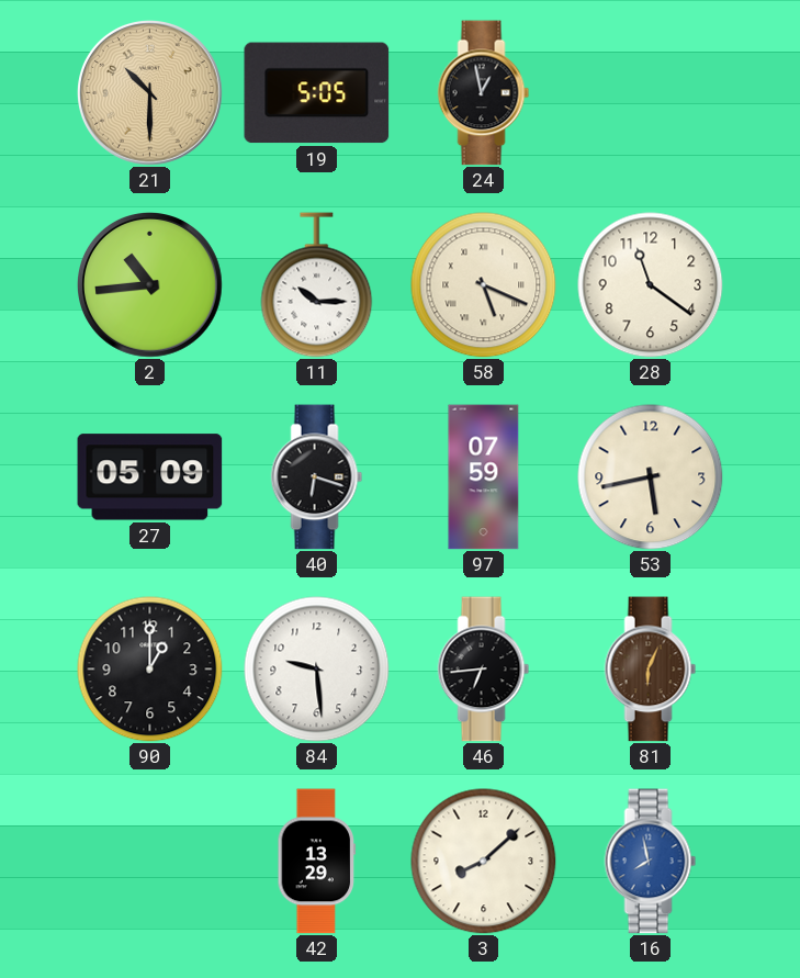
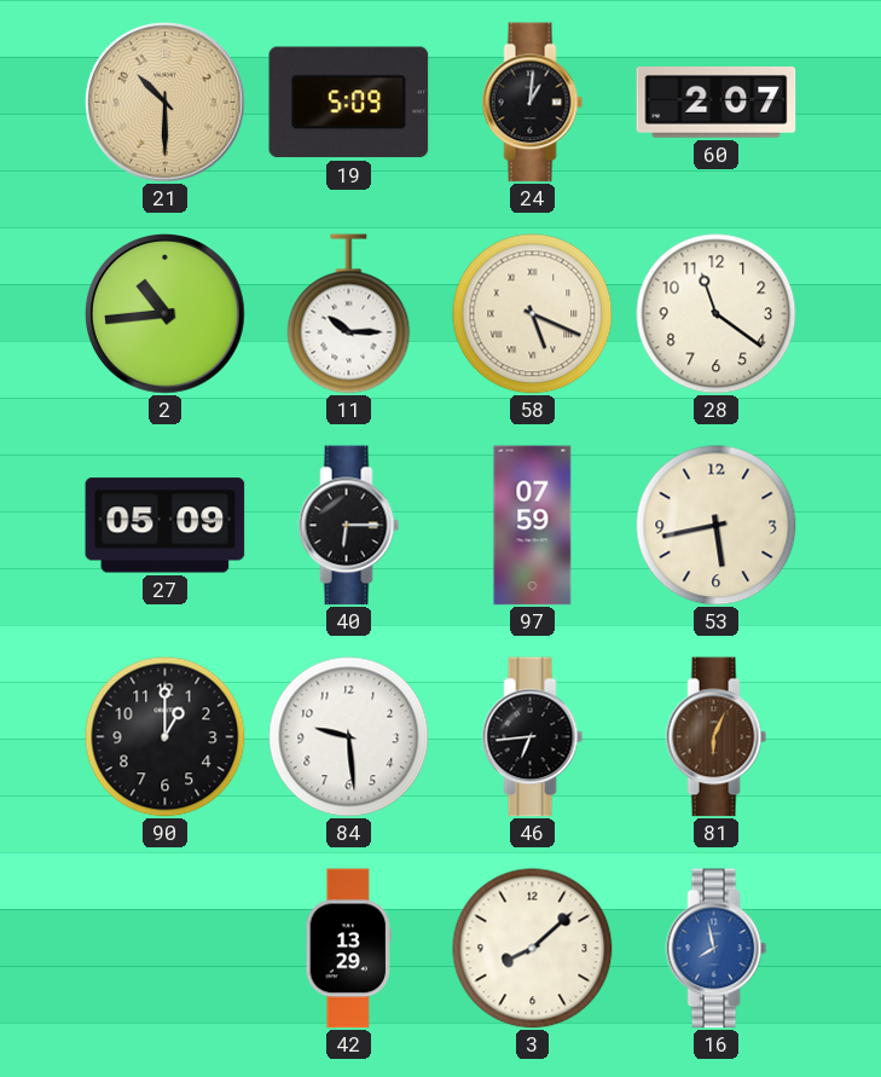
19: 5:05 -> 5:09 (349, 103)
24: 12:58 -> 1:01 (533, 103)
60: none -> 2:07 (717, 103)
40: 6:18 -> 6:15 (349, 526)
